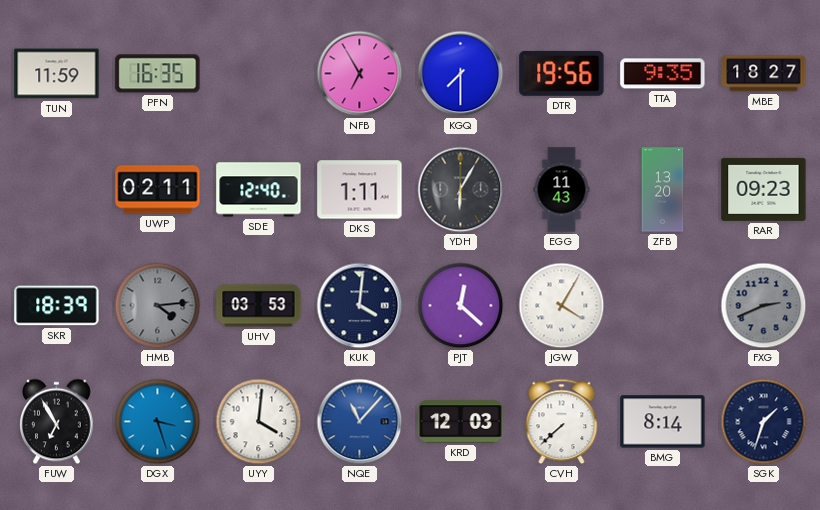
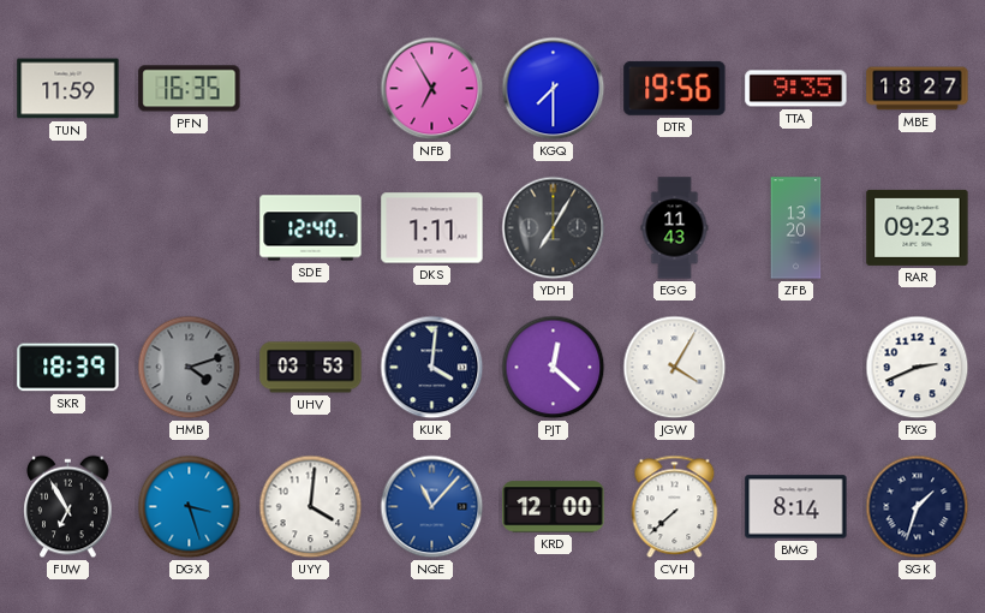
UWP: 02:11 -> none (158, 190)
YDH: 6:05 -> 7:05 (554, 228)
HMB: 4:14 -> 4:12 (190, 368)
FXG dial: grey -> white (918, 368)
KRD: 12:03 -> 12:00 (554, 507)
